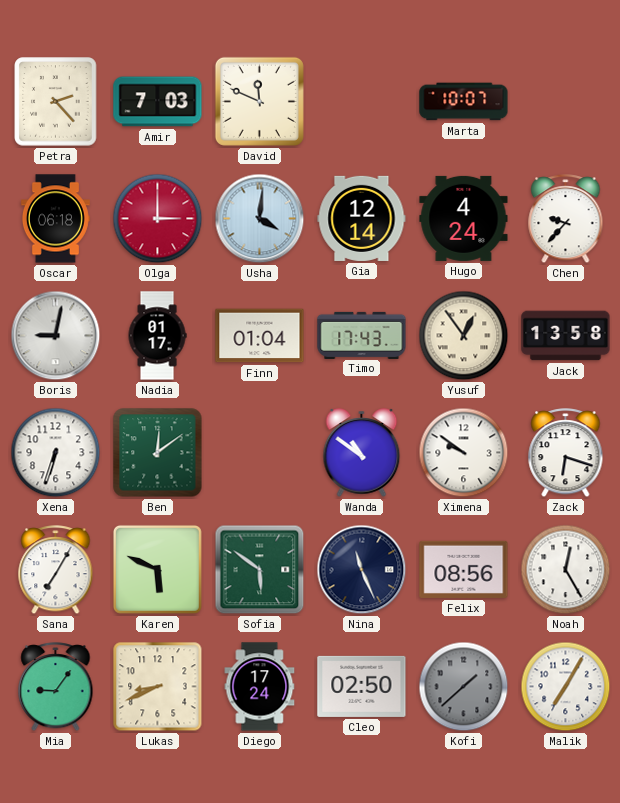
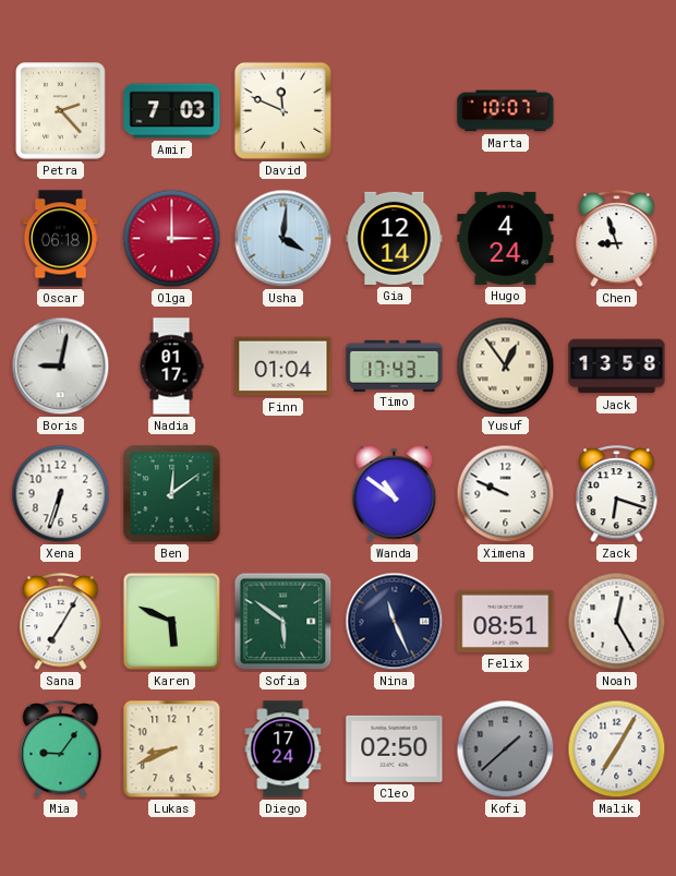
Chen: 9:37 -> 8:57 (617, 239)
Ximena: 9:51 -> 9:49 (506, 494)
Felix: 08:56 -> 08:51 (506, 621)
